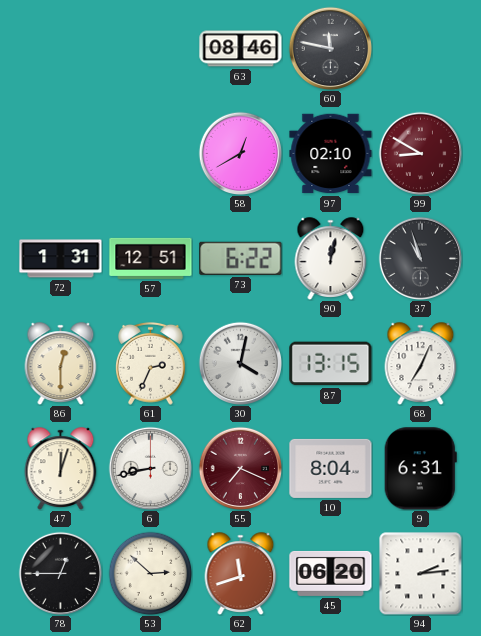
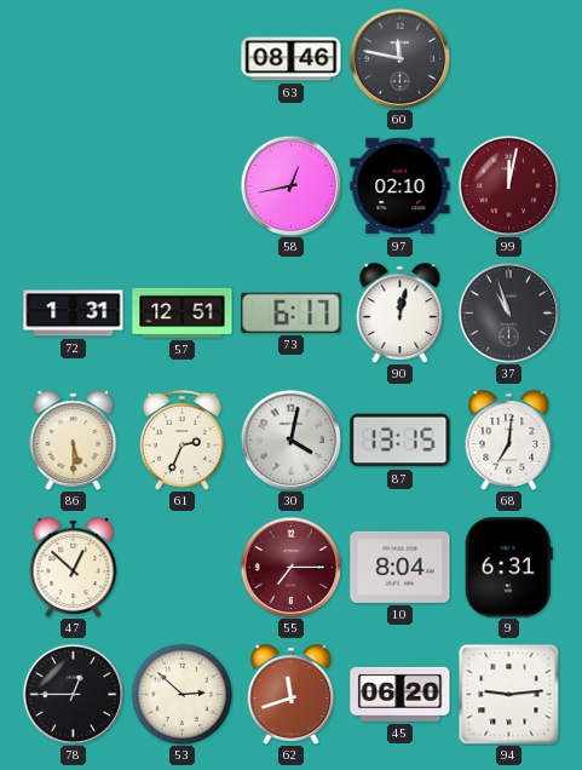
58: 12:40 -> 12:43 (290, 185)
99: 8:50 -> 12:02 (508, 185)
73: 6:22 -> 6:17 (292, 312)
86: 12:30 -> 5:30 (74, 439)
68: 7:04 -> 7:01 (509, 439)
47: 12:03 -> 12:52 (74, 567)
6: 8:43 -> none (150, 468)
55: 7:19 -> 7:15 (290, 567)
94: 2:14 -> 9:14 (508, 694)
